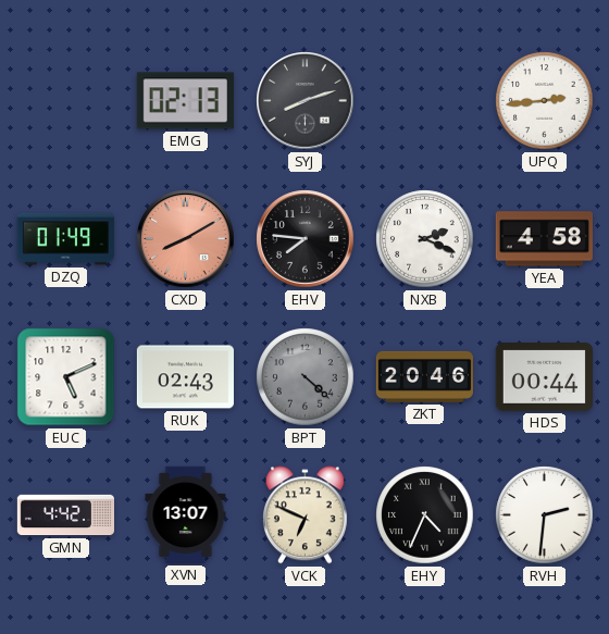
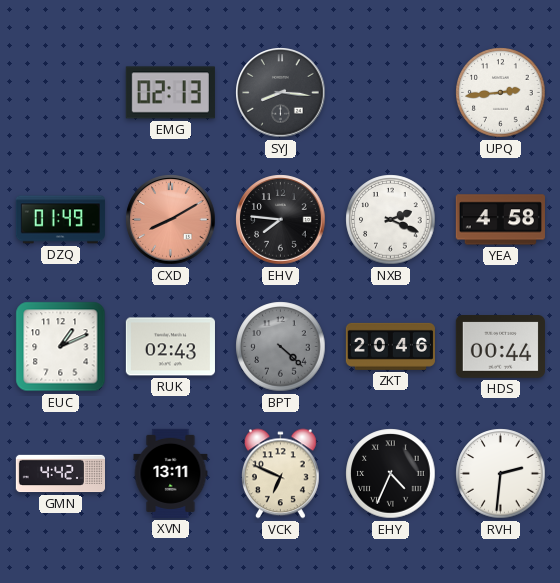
SYJ: 8:12 -> 8:16 (281, 93)
EUC: 5:11 -> 1:11 (61, 347)
XVN: 13:07 -> 13:11 (171, 473)
